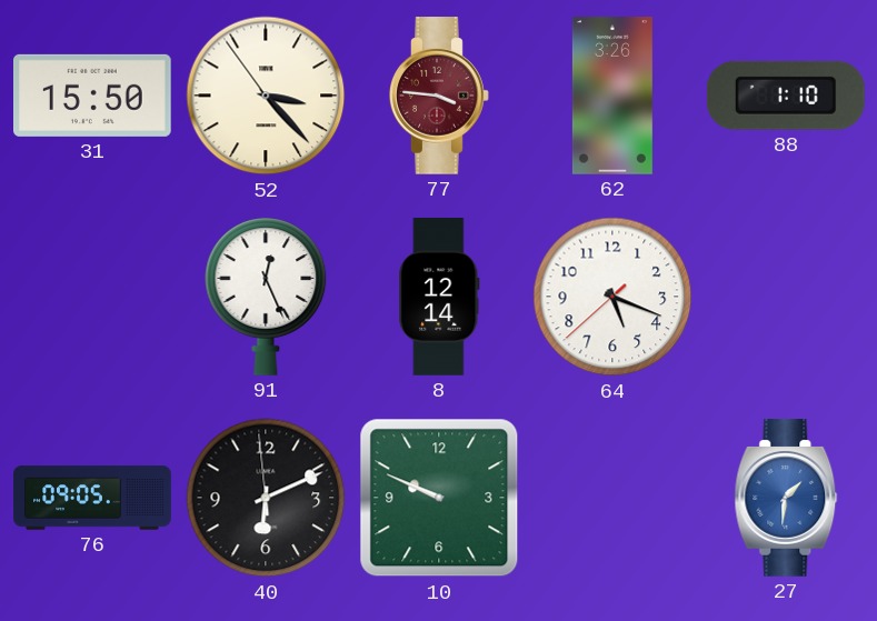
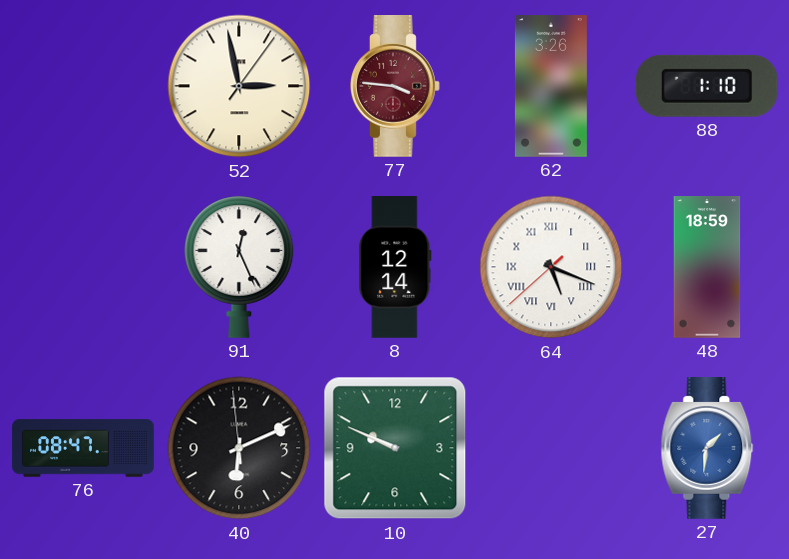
31: 15:50 -> none (93, 96)
52: 3:22 -> 2:58 (239, 86)
64 numerals: Arabic -> Roman (551, 267)
48: none -> 18:59 (707, 267)
76: 09:05 -> 08:47 (83, 448)
